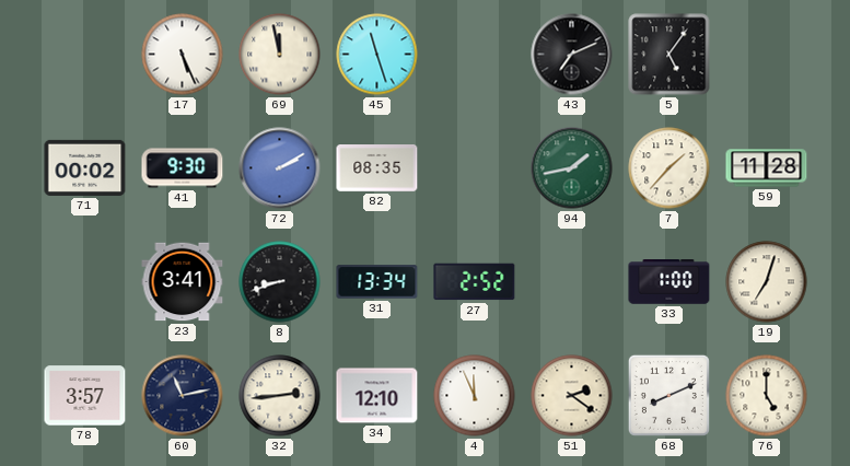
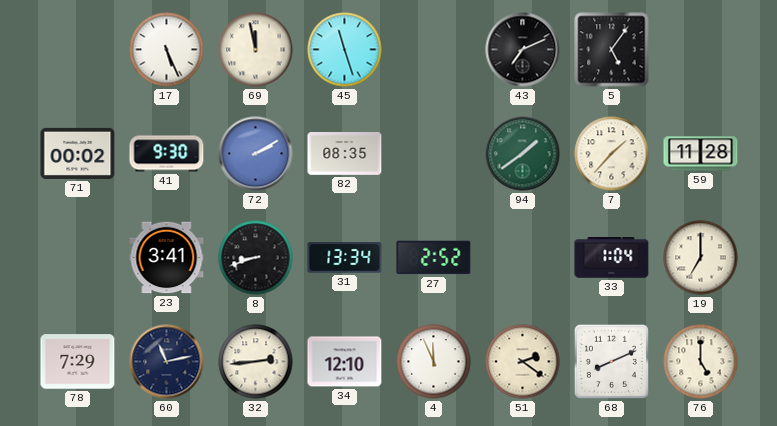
94: 1:43 -> 1:39 (523, 154)
33: 1:00 -> 1:04 (612, 258)
19: 7:03 -> 7:00 (701, 258)
78: 3:57 -> 7:29 (78, 362)
